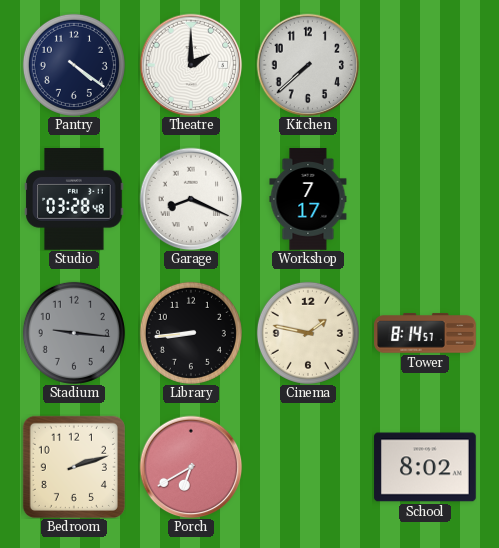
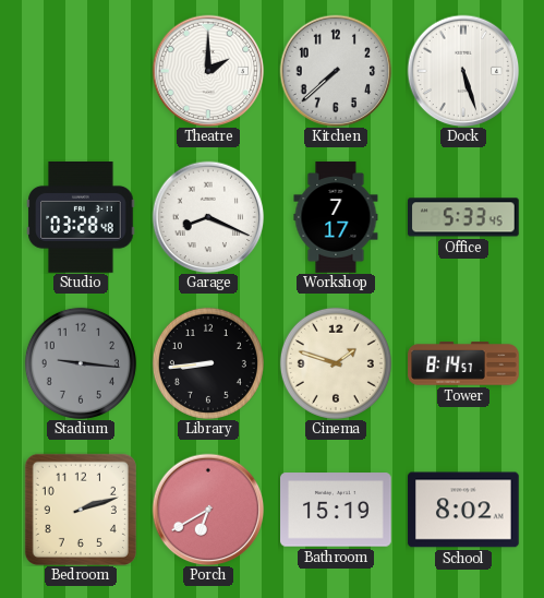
Pantry: 4:21 -> none (74, 65)
Dock: none -> 5:27 (463, 71)
Office: none -> 5:33 (464, 217)
Cinema: 1:47 -> 1:48 (336, 363)
Bathroom: none -> 15:19 (337, 510)
